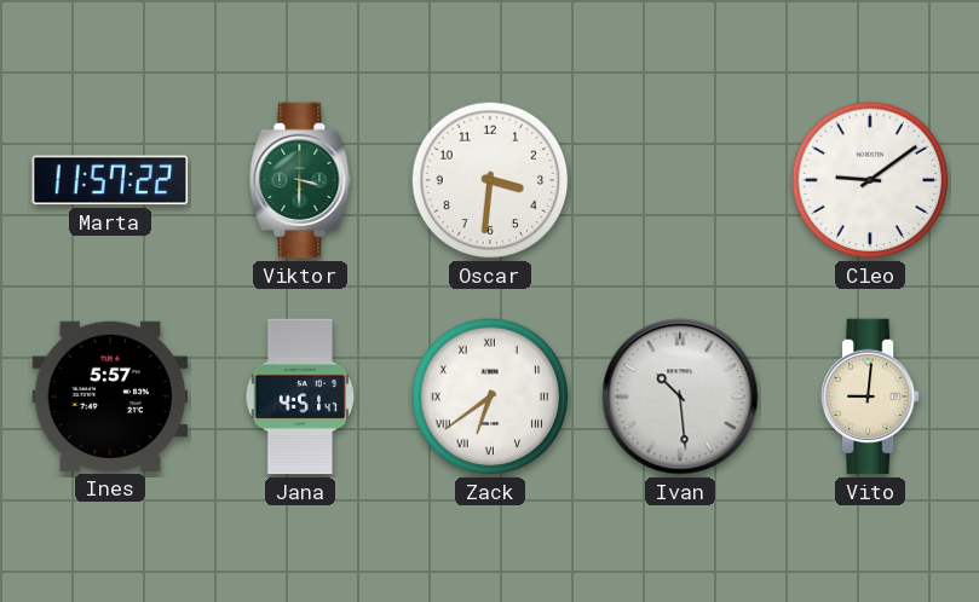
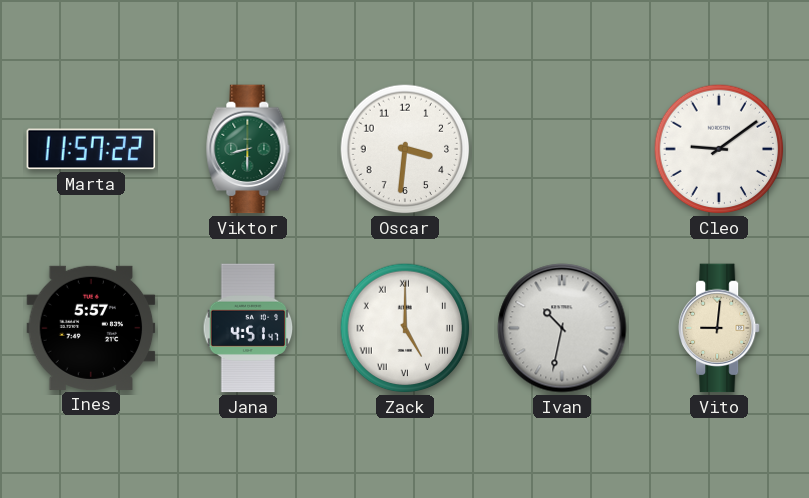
Viktor: 3:30 -> 8:30 (248, 149)
Zack: 6:39 -> 5:00 (405, 328)
Ivan: 10:29 -> 10:32 (562, 328)
